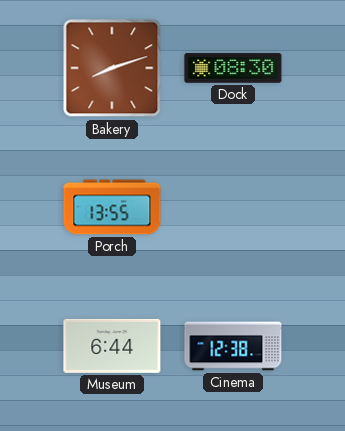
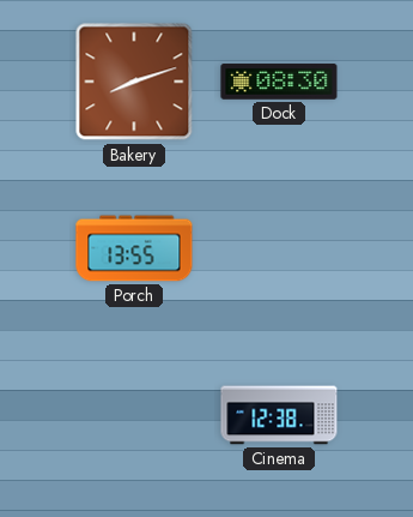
Museum: 6:44 -> none (112, 346)
